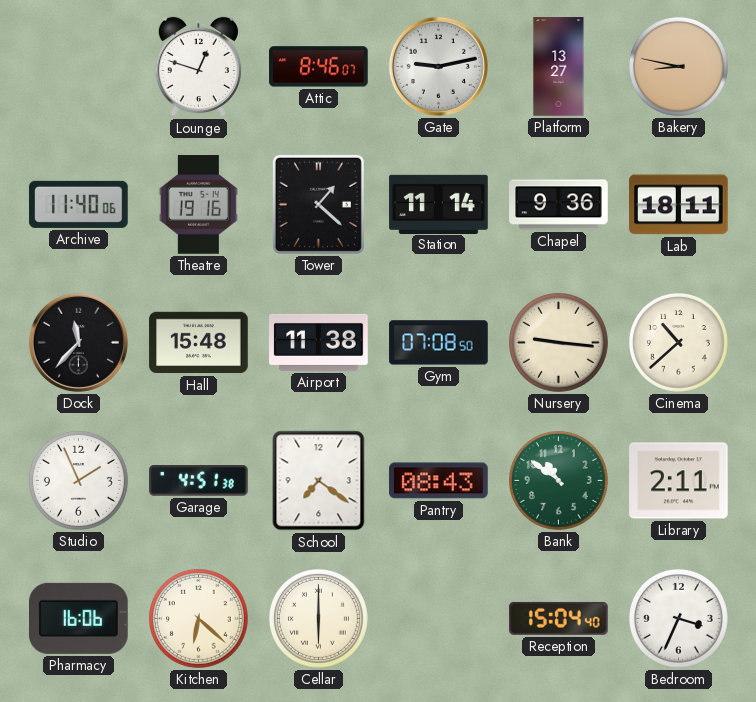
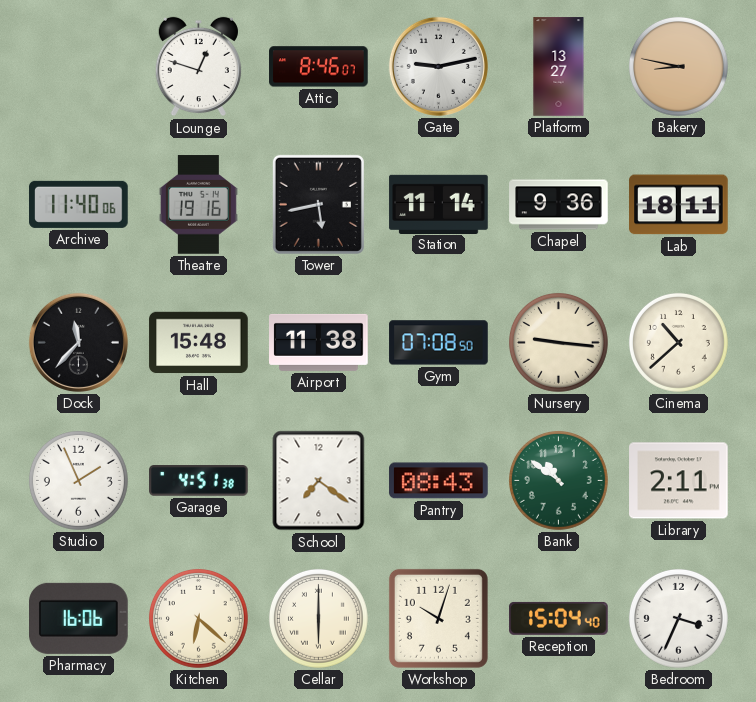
Tower: 1:22 -> 5:43 (318, 204)
Workshop: none -> 10:03 (438, 618)
